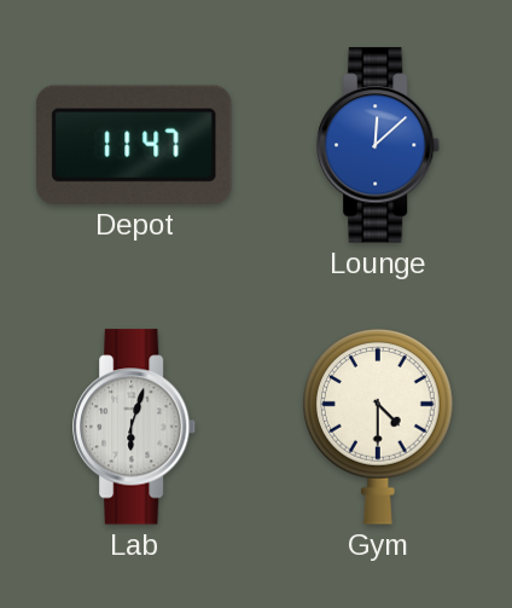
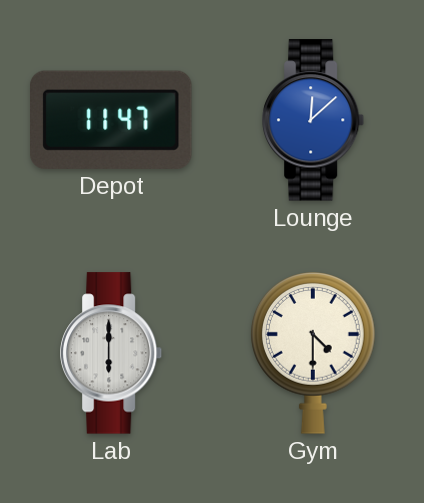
Lab: 6:03 -> 6:00 (111, 353)
